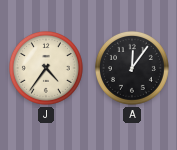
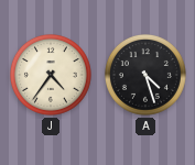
A: 12:06 -> 4:27 (145, 75)
